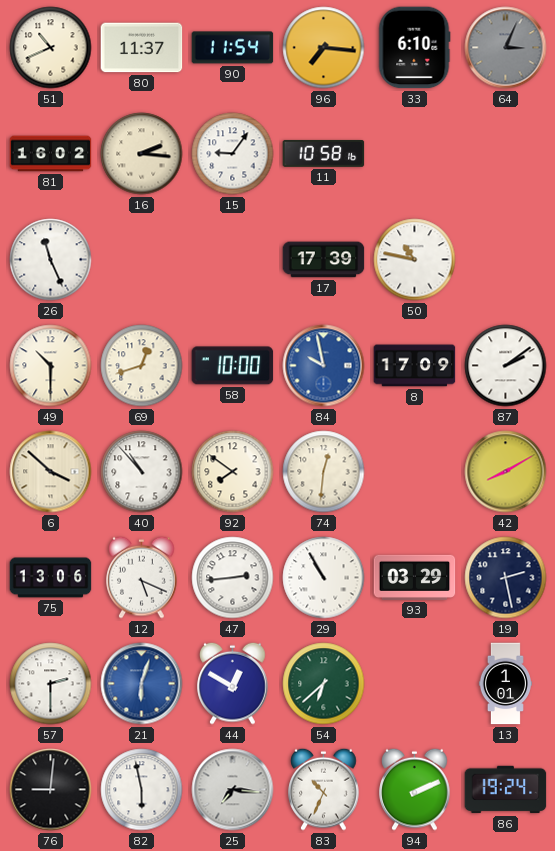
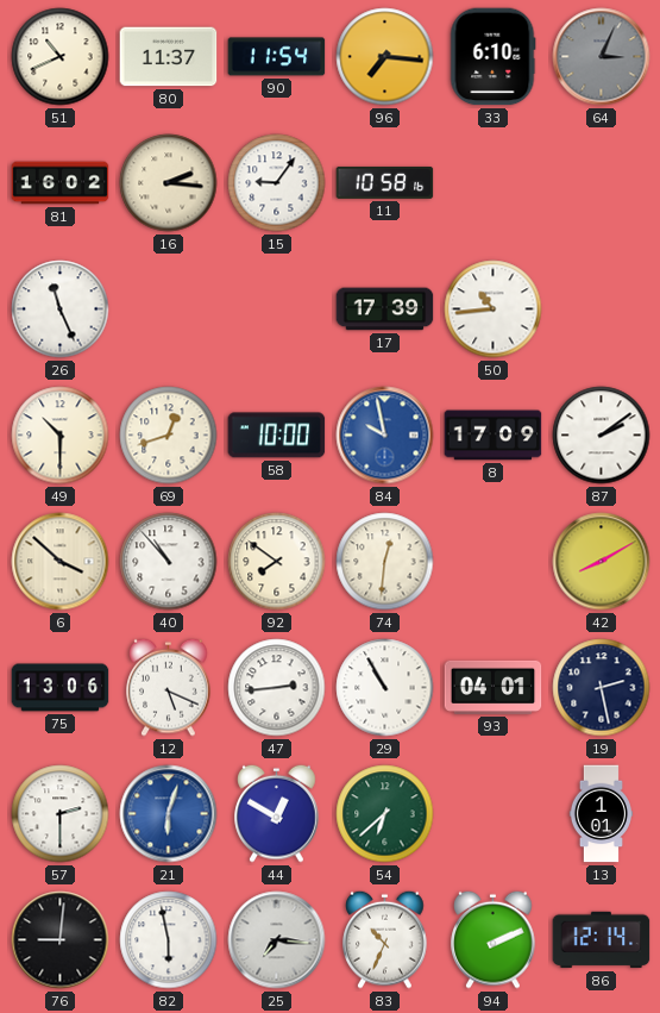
50: 10:47 -> 10:44 (494, 309)
93: 03:29 -> 04:01 (494, 687)
86: 19:24 -> 12:14 (602, 940)
